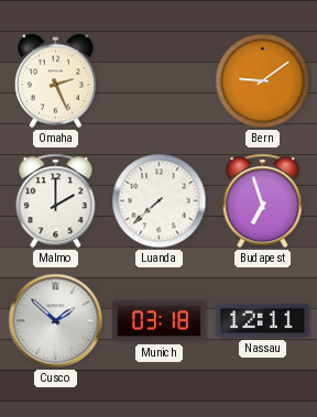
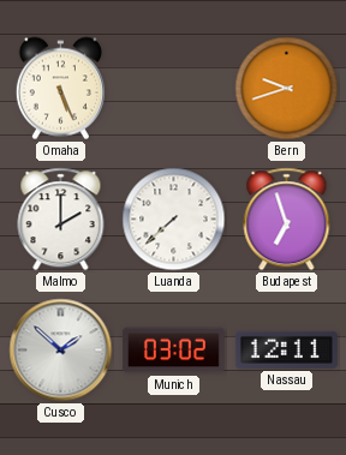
Omaha: 2:26 -> 5:26 (60, 89)
Bern: 9:09 -> 9:42 (287, 89)
Munich: 03:18 -> 03:02 (173, 351)
